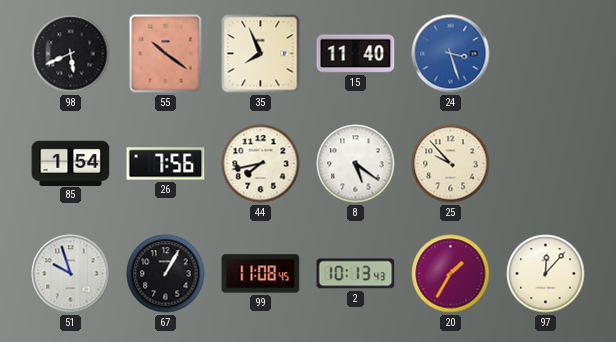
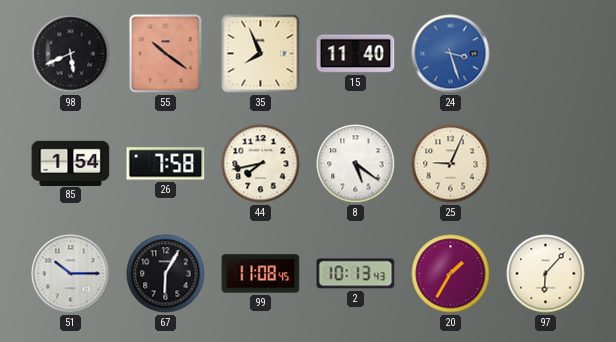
26: 7:56 -> 7:58 (166, 164)
25: 9:53 -> 9:04 (451, 164)
51: 9:57 -> 10:15 (71, 274)
67: 1:05 -> 6:05 (166, 274)
97: 12:07 -> 6:07 (546, 274)
